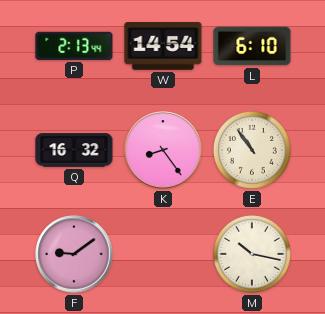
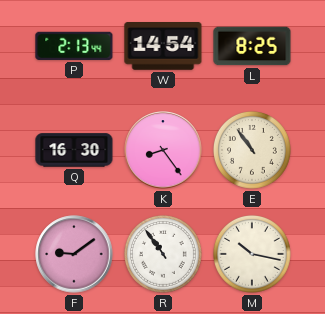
L: 6:10 -> 8:25 (252, 46)
Q: 16:32 -> 16:30 (74, 150)
R: none -> 10:54 (163, 254)
